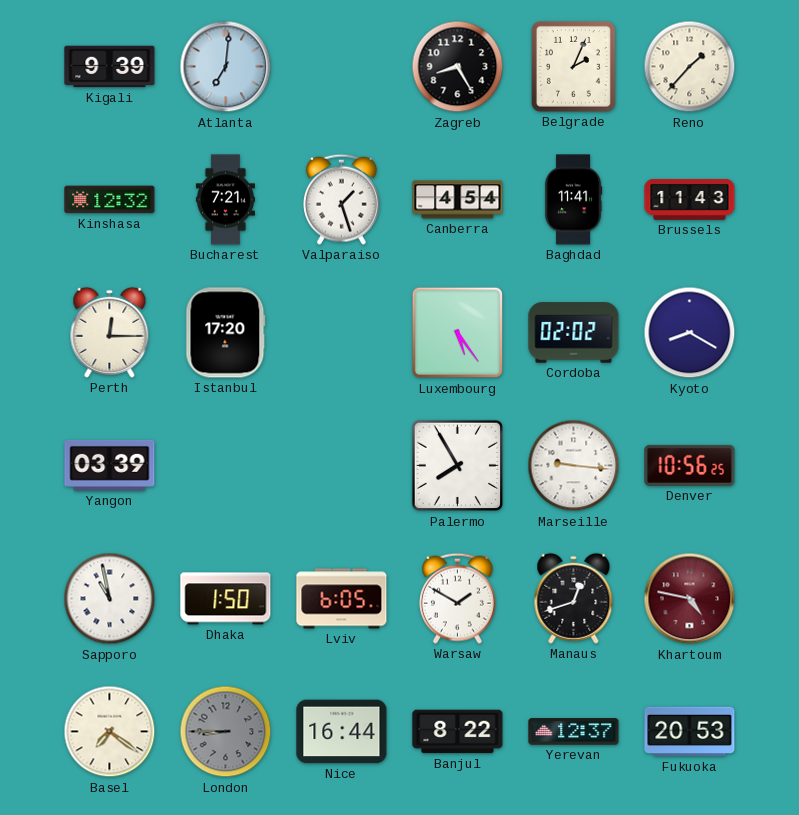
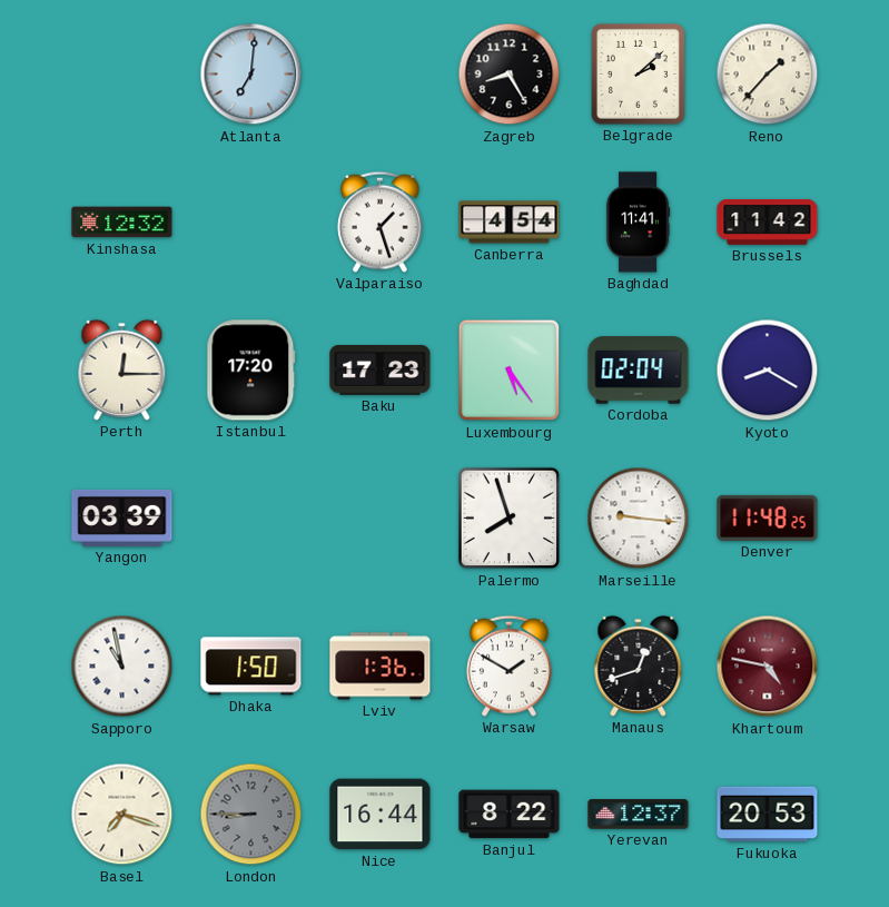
Kigali: 9:39 -> none (110, 67)
Belgrade: 2:04 -> 2:08 (638, 73)
Bucharest: 7:21 -> none (225, 200)
Brussels: 11:43 -> 11:42 (768, 223)
Baku: none -> 17:23 (381, 369)
Cordoba: 02:02 -> 02:04 (639, 371)
Palermo: 7:55 -> 7:57 (510, 519)
Denver: 10:56 -> 11:48 (768, 517)
Lviv: 6:05 -> 1:36 (381, 667)
Basel: 7:21 -> 7:18 (122, 815)
